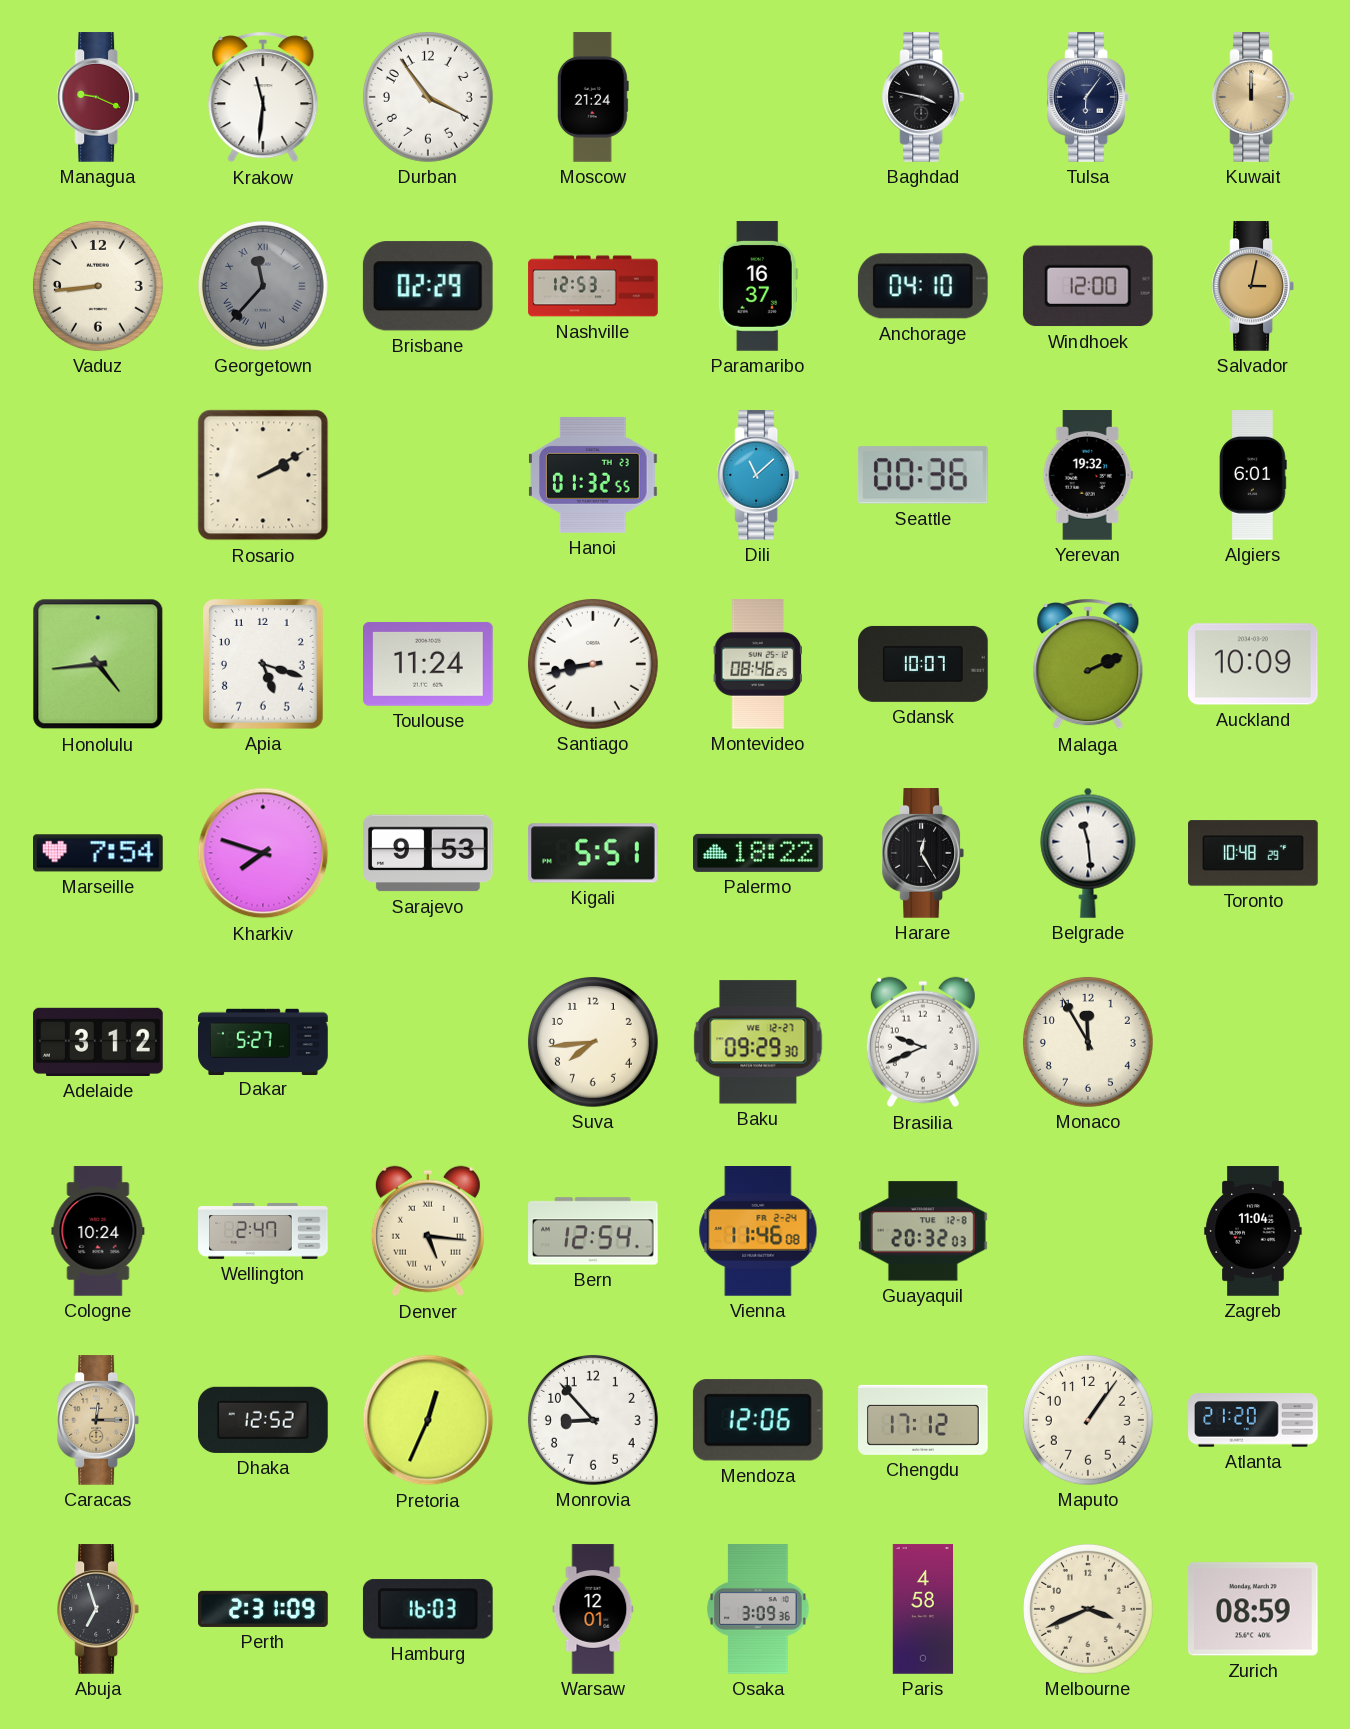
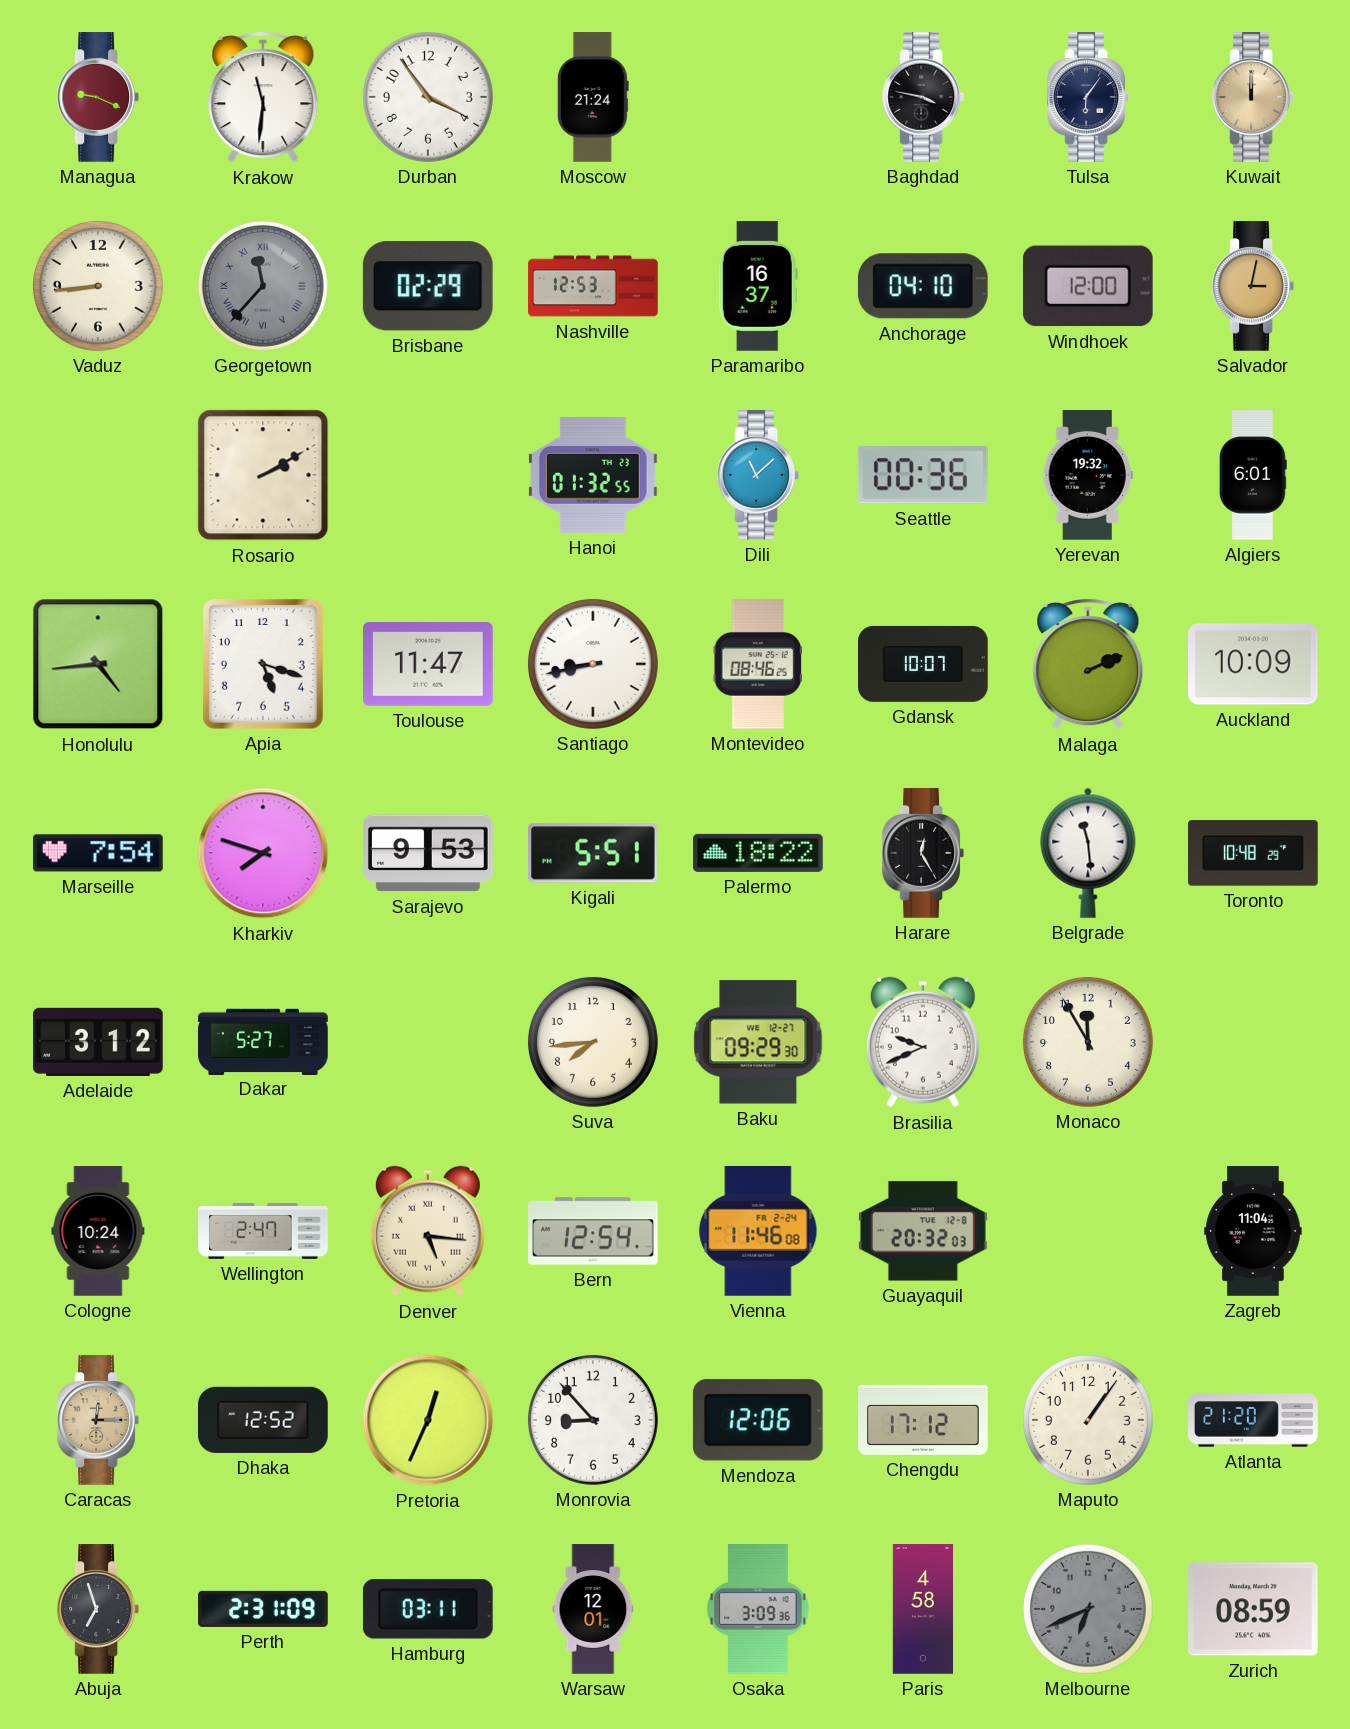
Toulouse: 11:24 -> 11:47 (429, 664)
Hamburg: 16:03 -> 03:11 (428, 1609)
Melbourne: 3:41 -> 6:41 (1088, 1609)
Melbourne dial: cream -> grey (1088, 1609)
